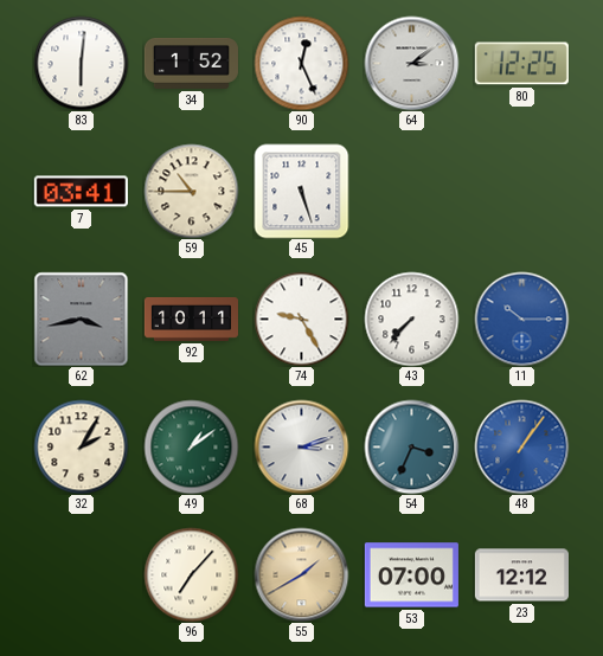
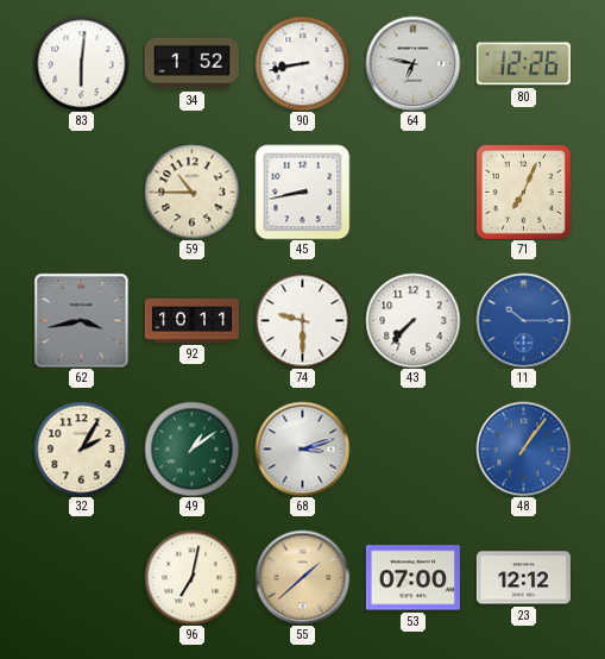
90: 12:26 -> 8:43 (302, 63)
64: 3:09 -> 6:47 (412, 63)
80: 12:25 -> 12:26 (523, 64)
7: 03:41 -> none (81, 192)
45: 5:27 -> 8:43 (302, 192)
71: none -> 7:04 (523, 192)
74: 9:25 -> 9:30 (302, 320)
54: 3:34 -> none (411, 446)
96: 7:07 -> 7:02 (191, 577)
55: 1:40 -> 1:38 (302, 577)
